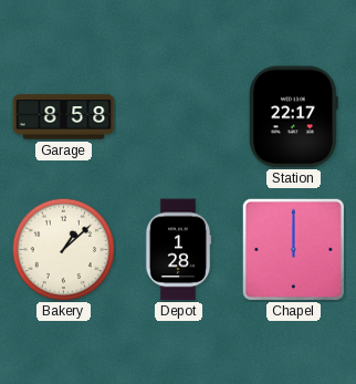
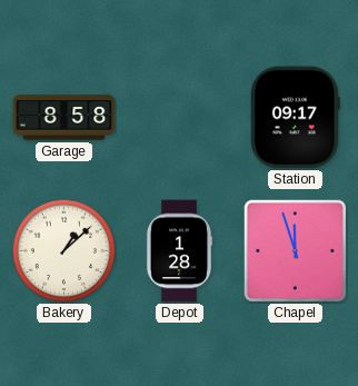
Station: 22:17 -> 09:17 (295, 118)
Chapel: 12:00 -> 11:57 (295, 250)
